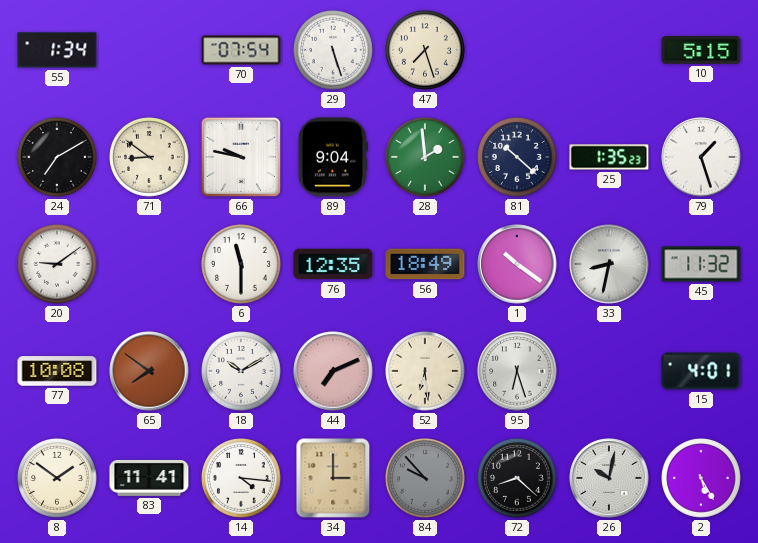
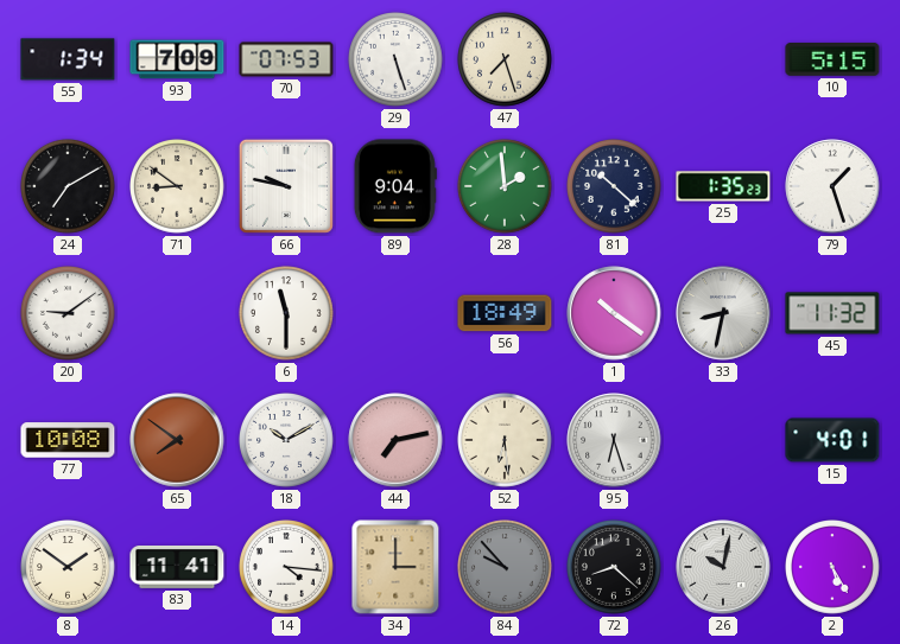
93: none -> 7:09 (177, 59)
70: 07:54 -> 07:53 (286, 59)
76: 12:35 -> none (333, 264)
44: 7:11 -> 7:13 (395, 440)
